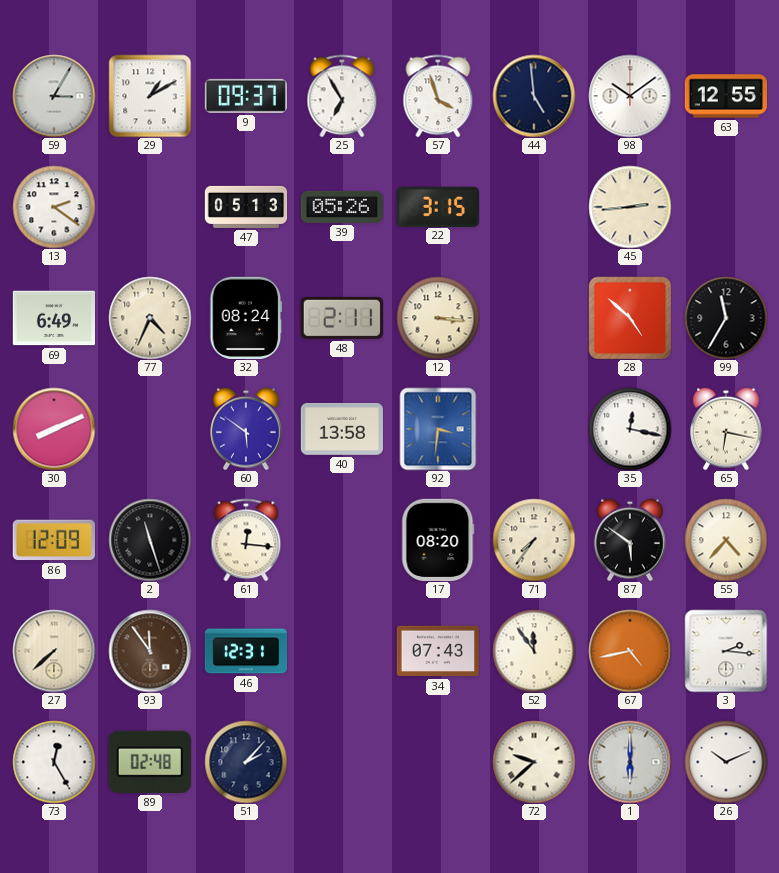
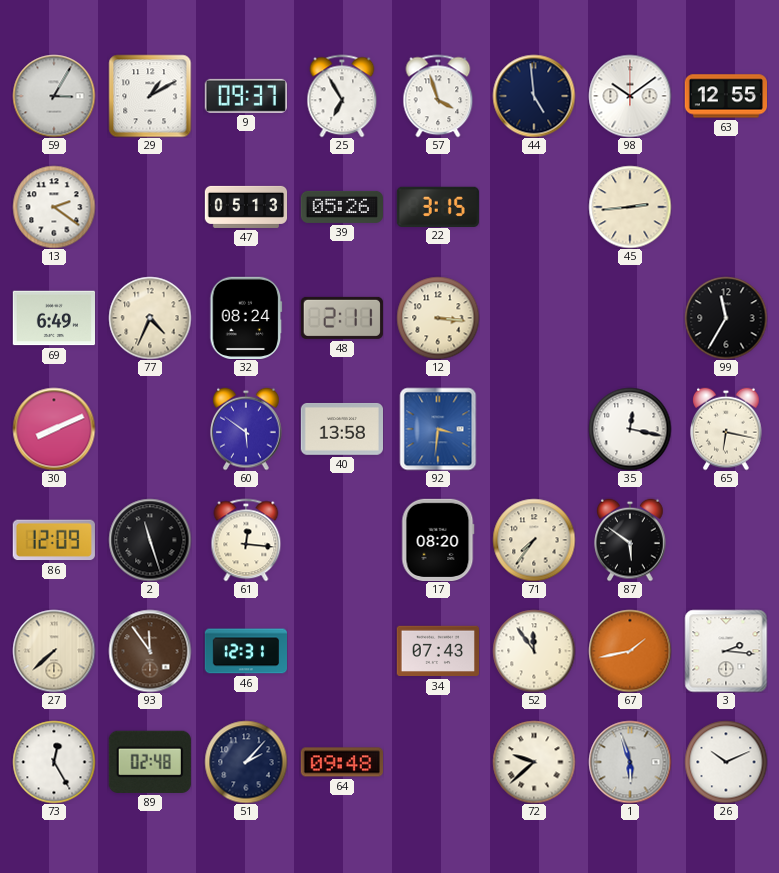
28: 4:52 -> none (630, 318)
55: 4:37 -> none (726, 540)
67: 4:43 -> 1:43 (630, 651)
64: none -> 09:48 (341, 762)
1: 6:00 -> 5:57 (630, 762)
